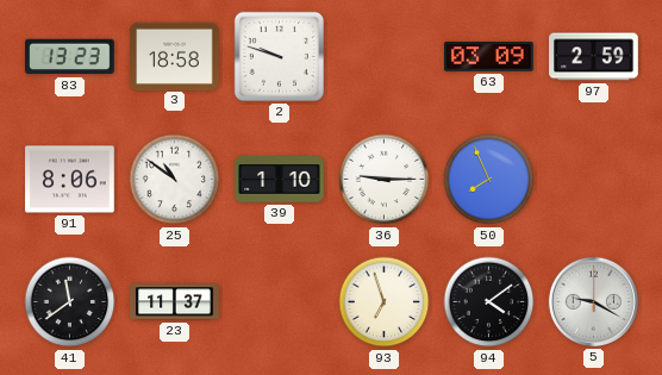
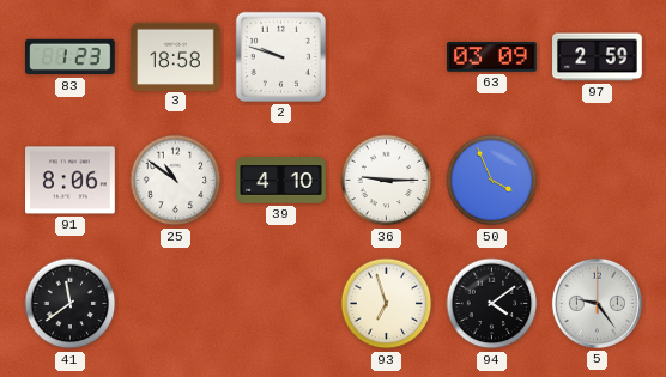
83: 13:23 -> 1:23 (71, 57)
39: 1:10 -> 4:10 (281, 181)
50: 7:56 -> 3:56 (492, 181)
23: 11:37 -> none (175, 302)
5: 9:20 -> 9:24 (597, 303)
